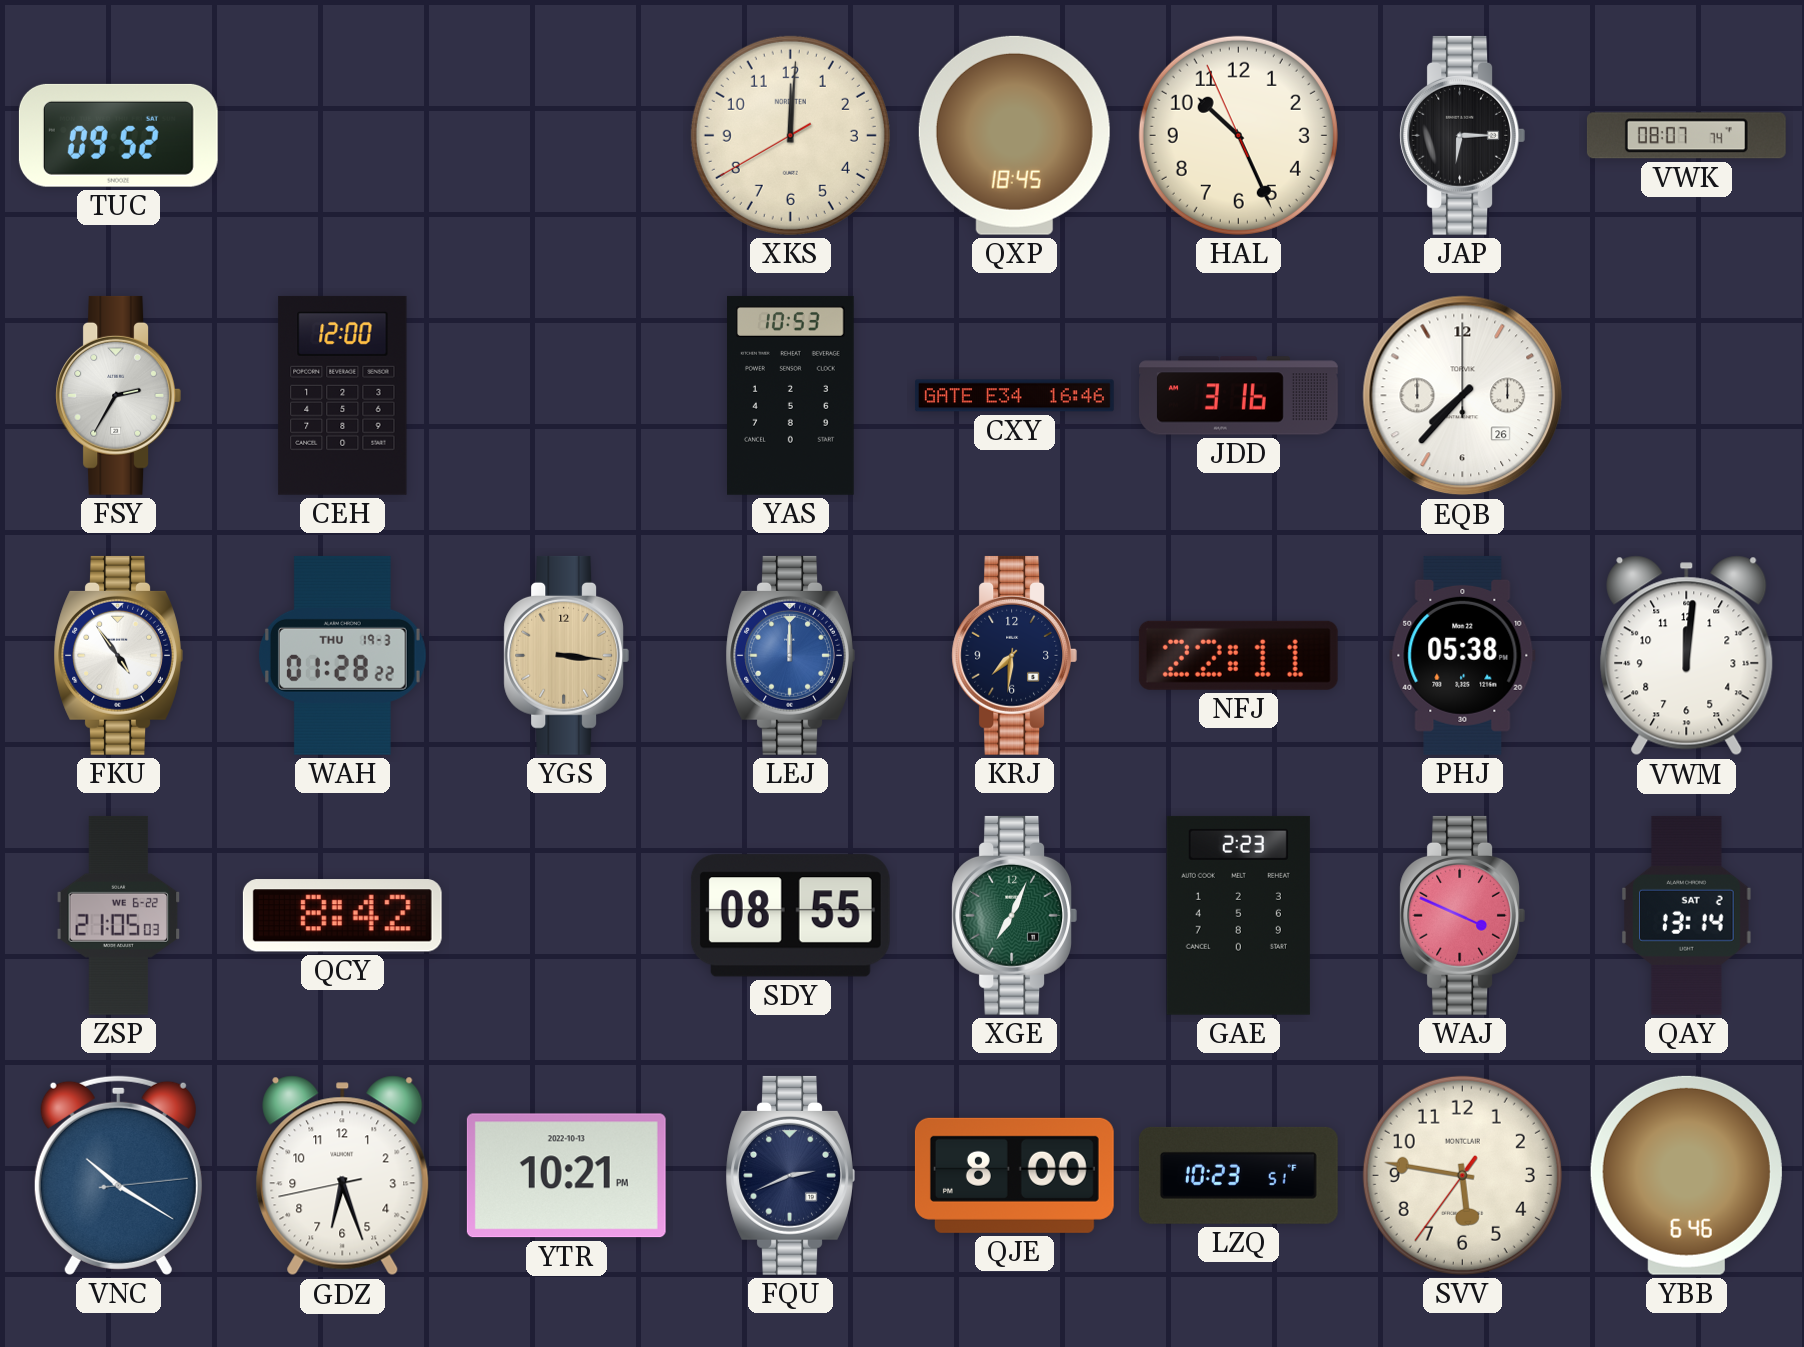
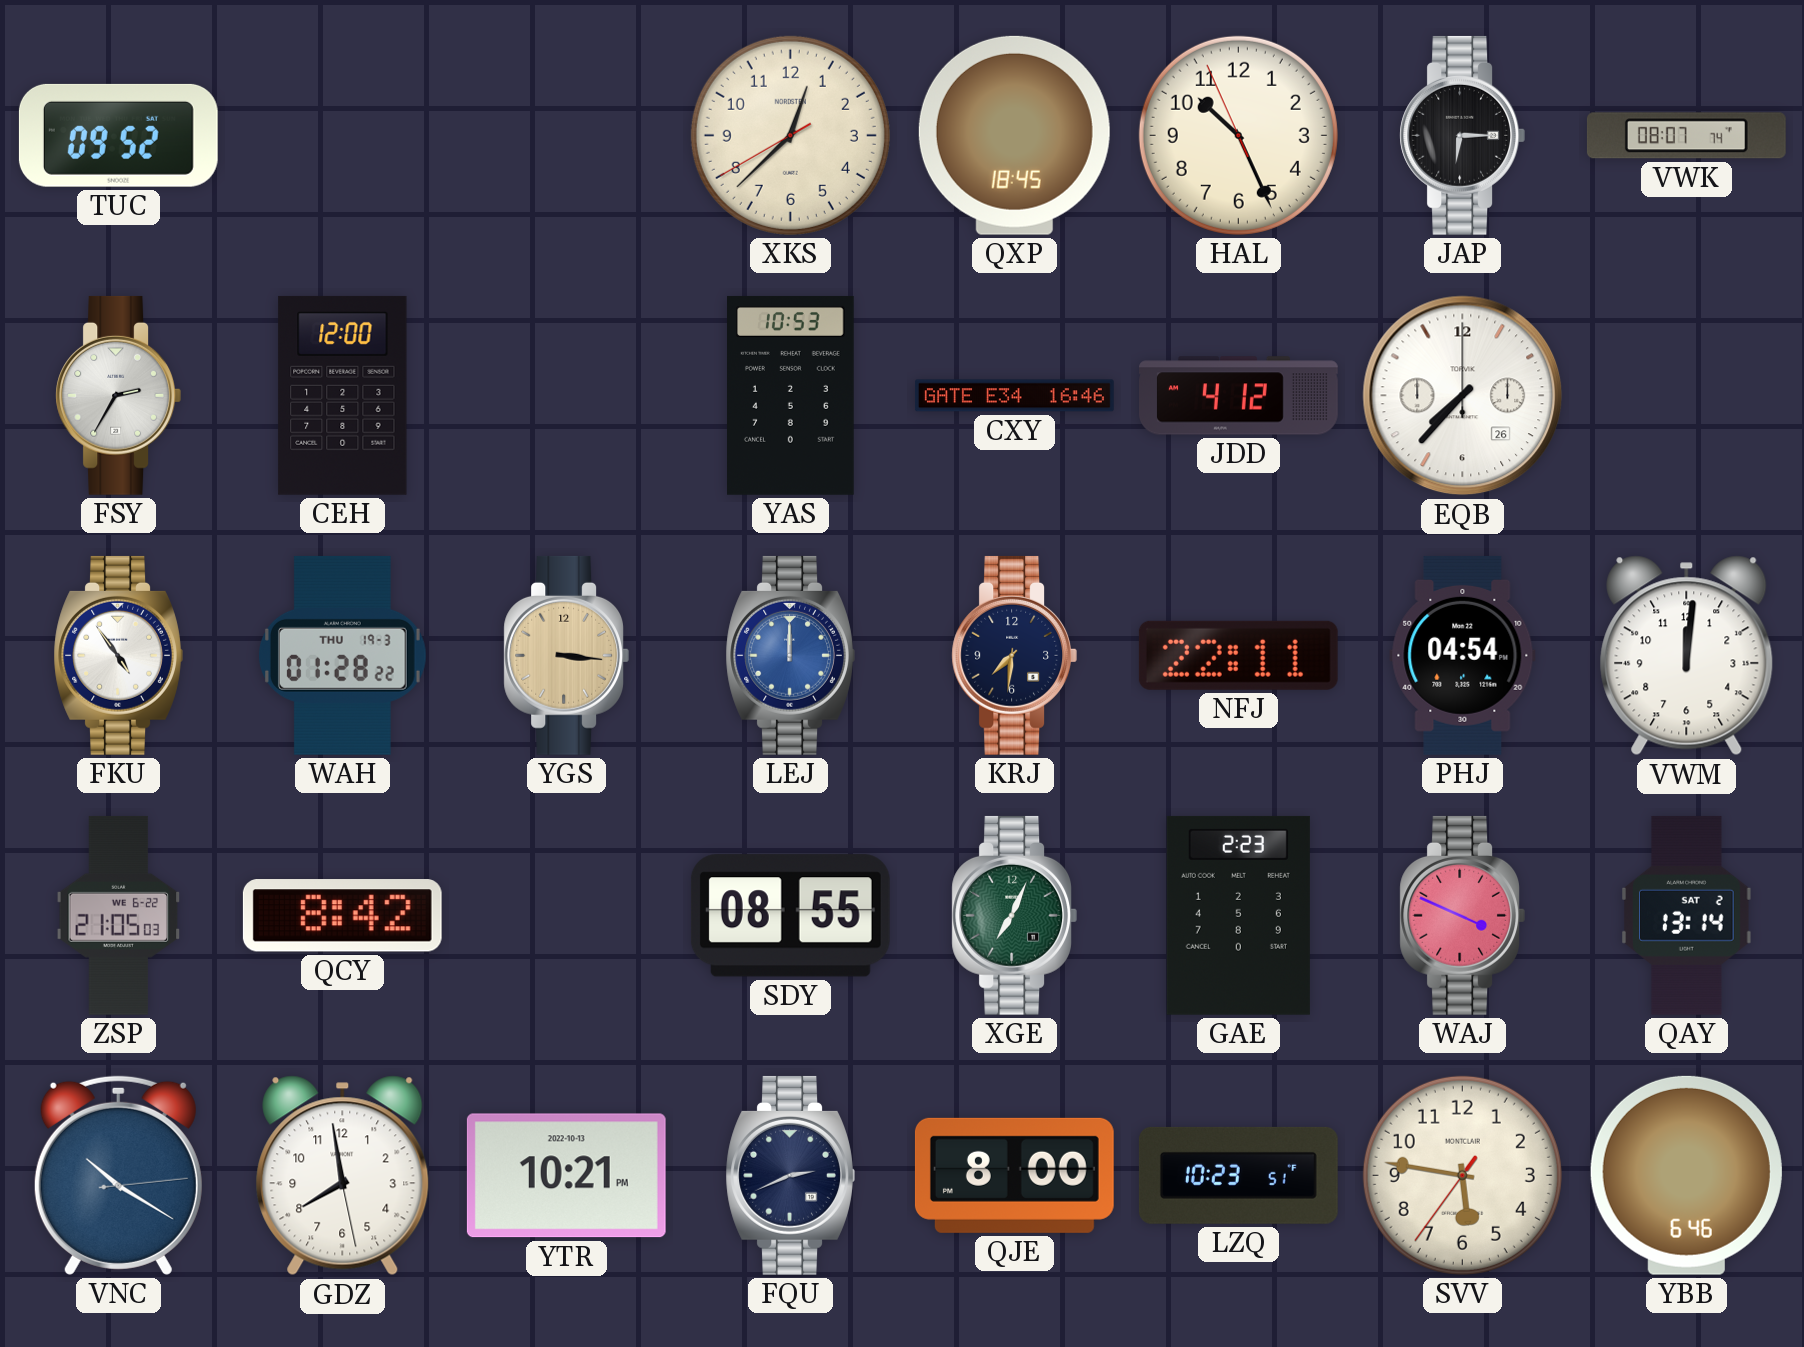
XKS: 12:00 -> 12:37 (790, 135)
JDD: 3:16 -> 4:12 (1239, 396)
PHJ: 05:38 -> 04:54 (1463, 655)
GDZ: 6:26 -> 7:58 (343, 1176)
